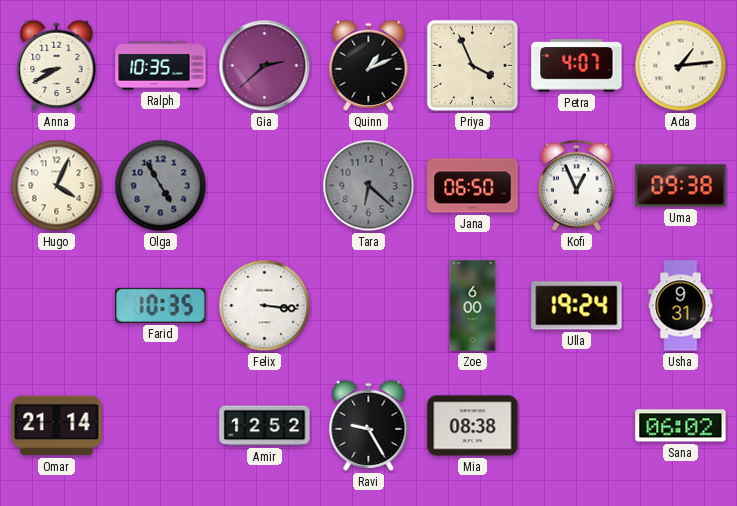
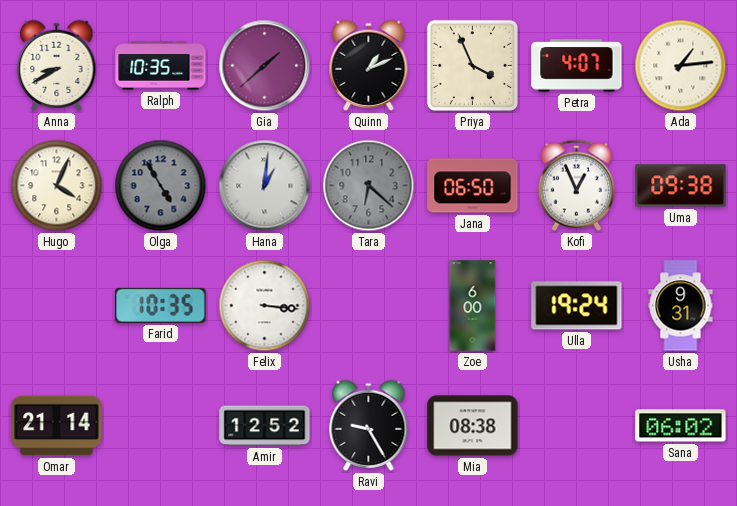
Gia: 2:38 -> 1:38 (265, 66)
Hana: none -> 1:01 (265, 186)
